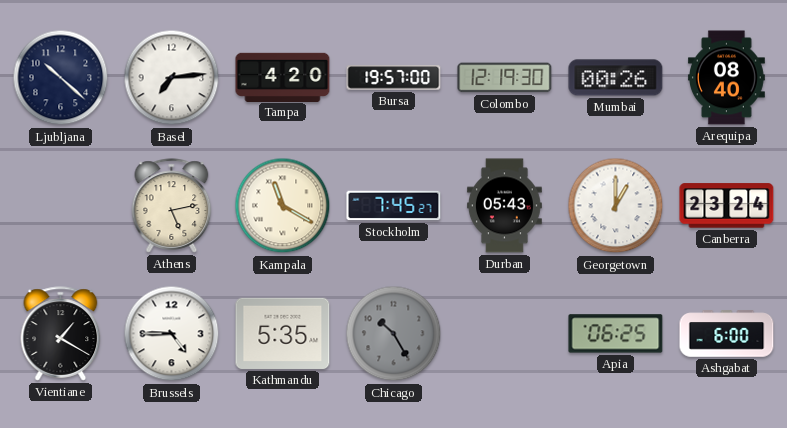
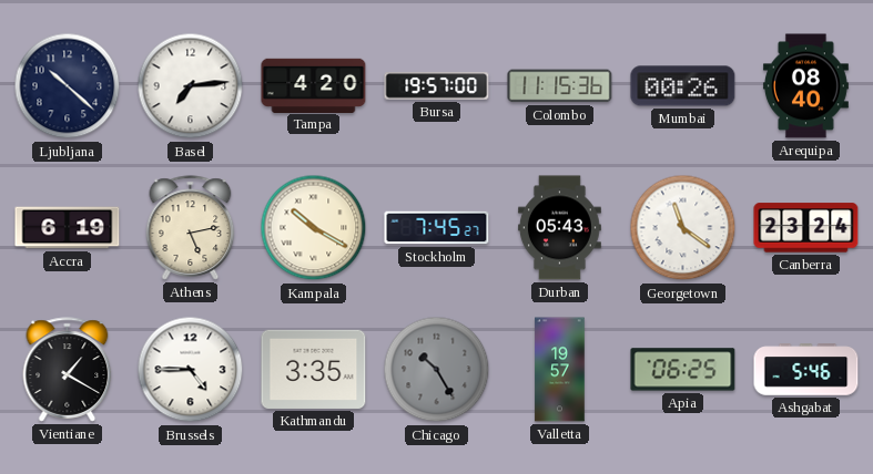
Colombo: 12:19 -> 11:15 (560, 86)
Accra: none -> 6:19 (68, 228)
Kampala: 11:20 -> 10:20 (314, 228)
Georgetown: 1:00 -> 11:21 (683, 228)
Kathmandu: 5:35 -> 3:35 (314, 369)
Valletta: none -> 19:57 (560, 370)
Ashgabat: 6:00 -> 5:46 (806, 370)
